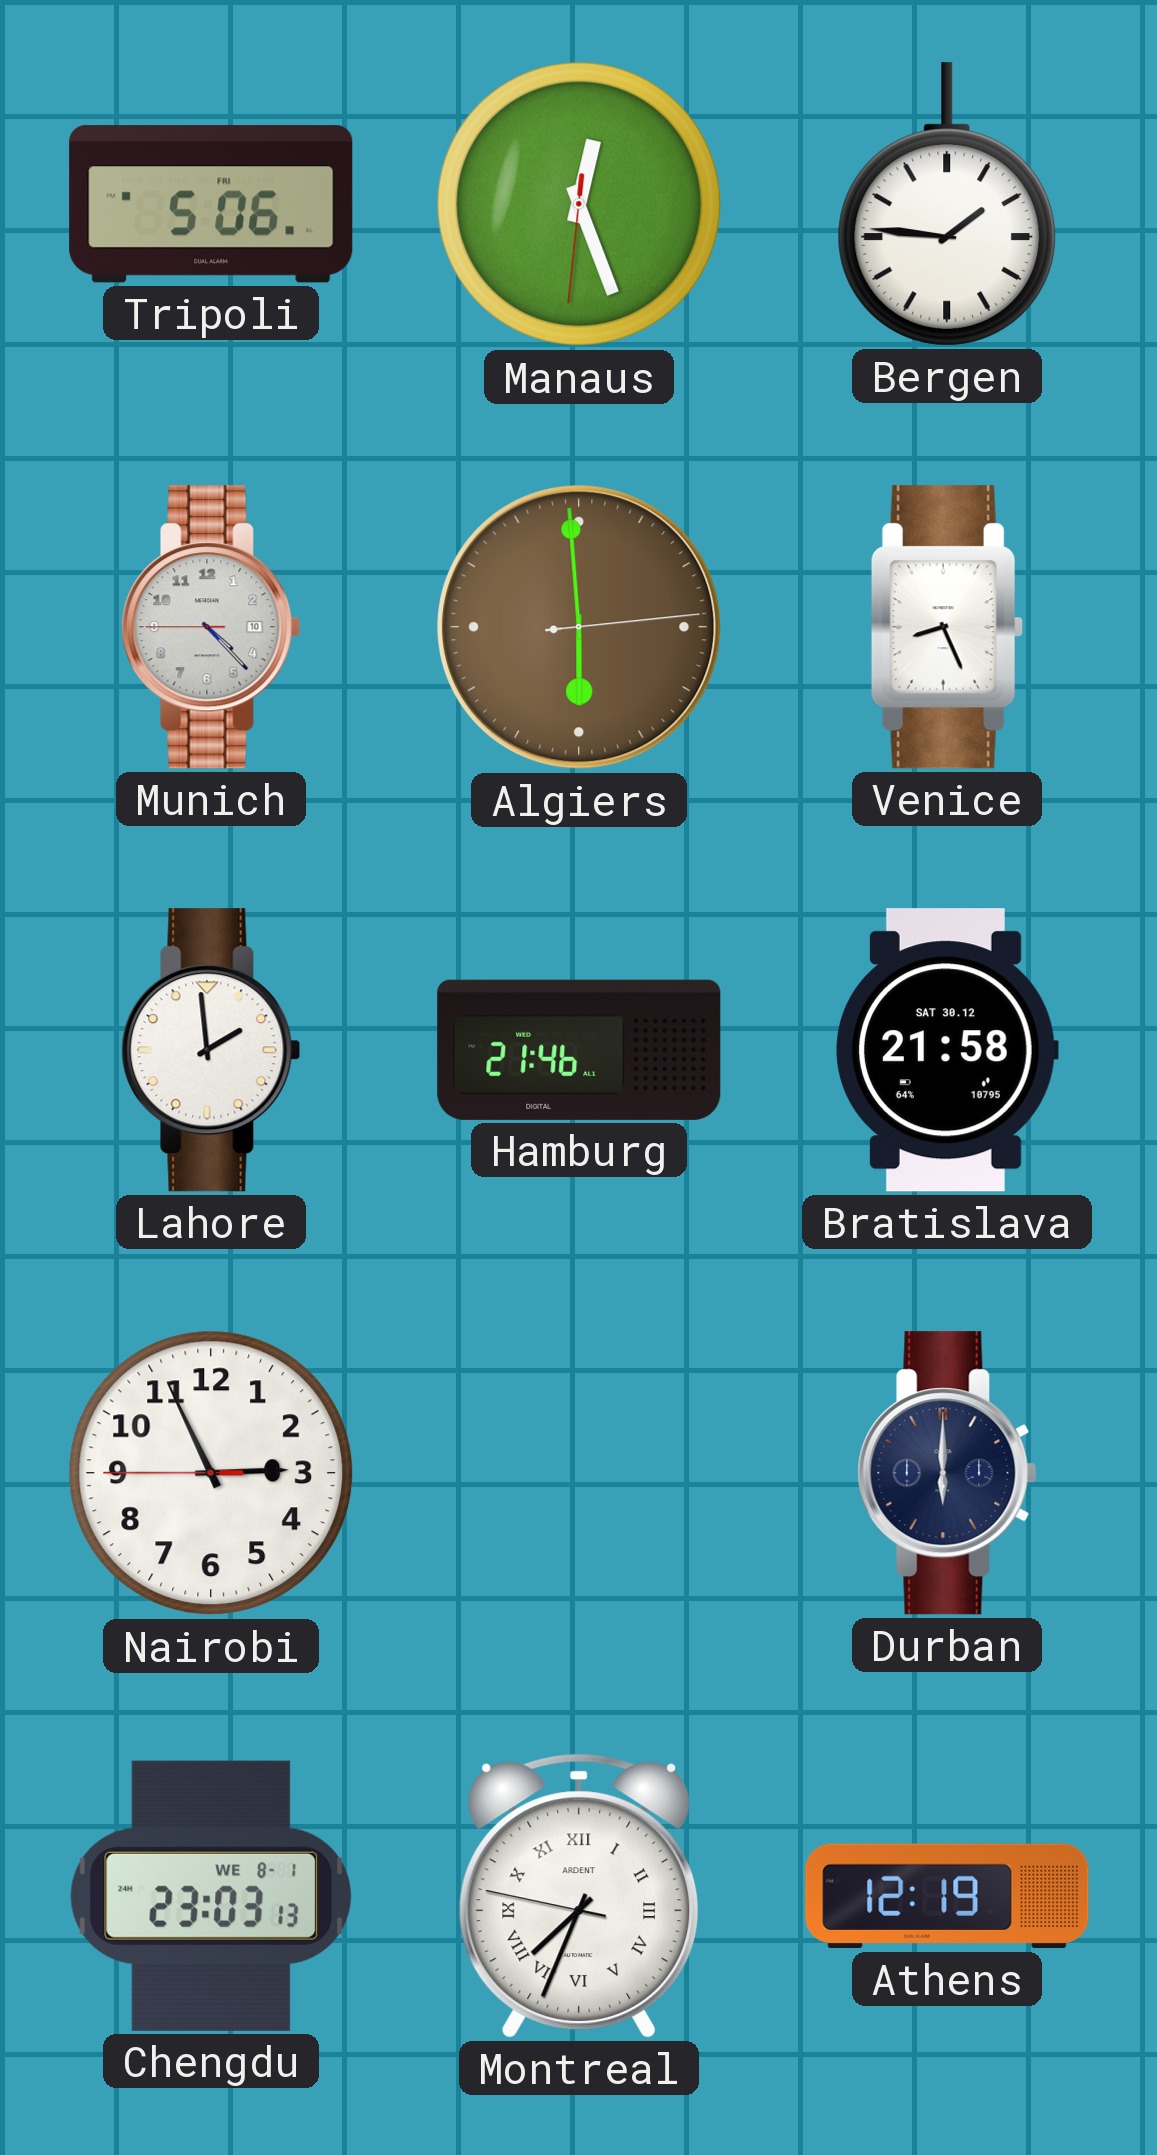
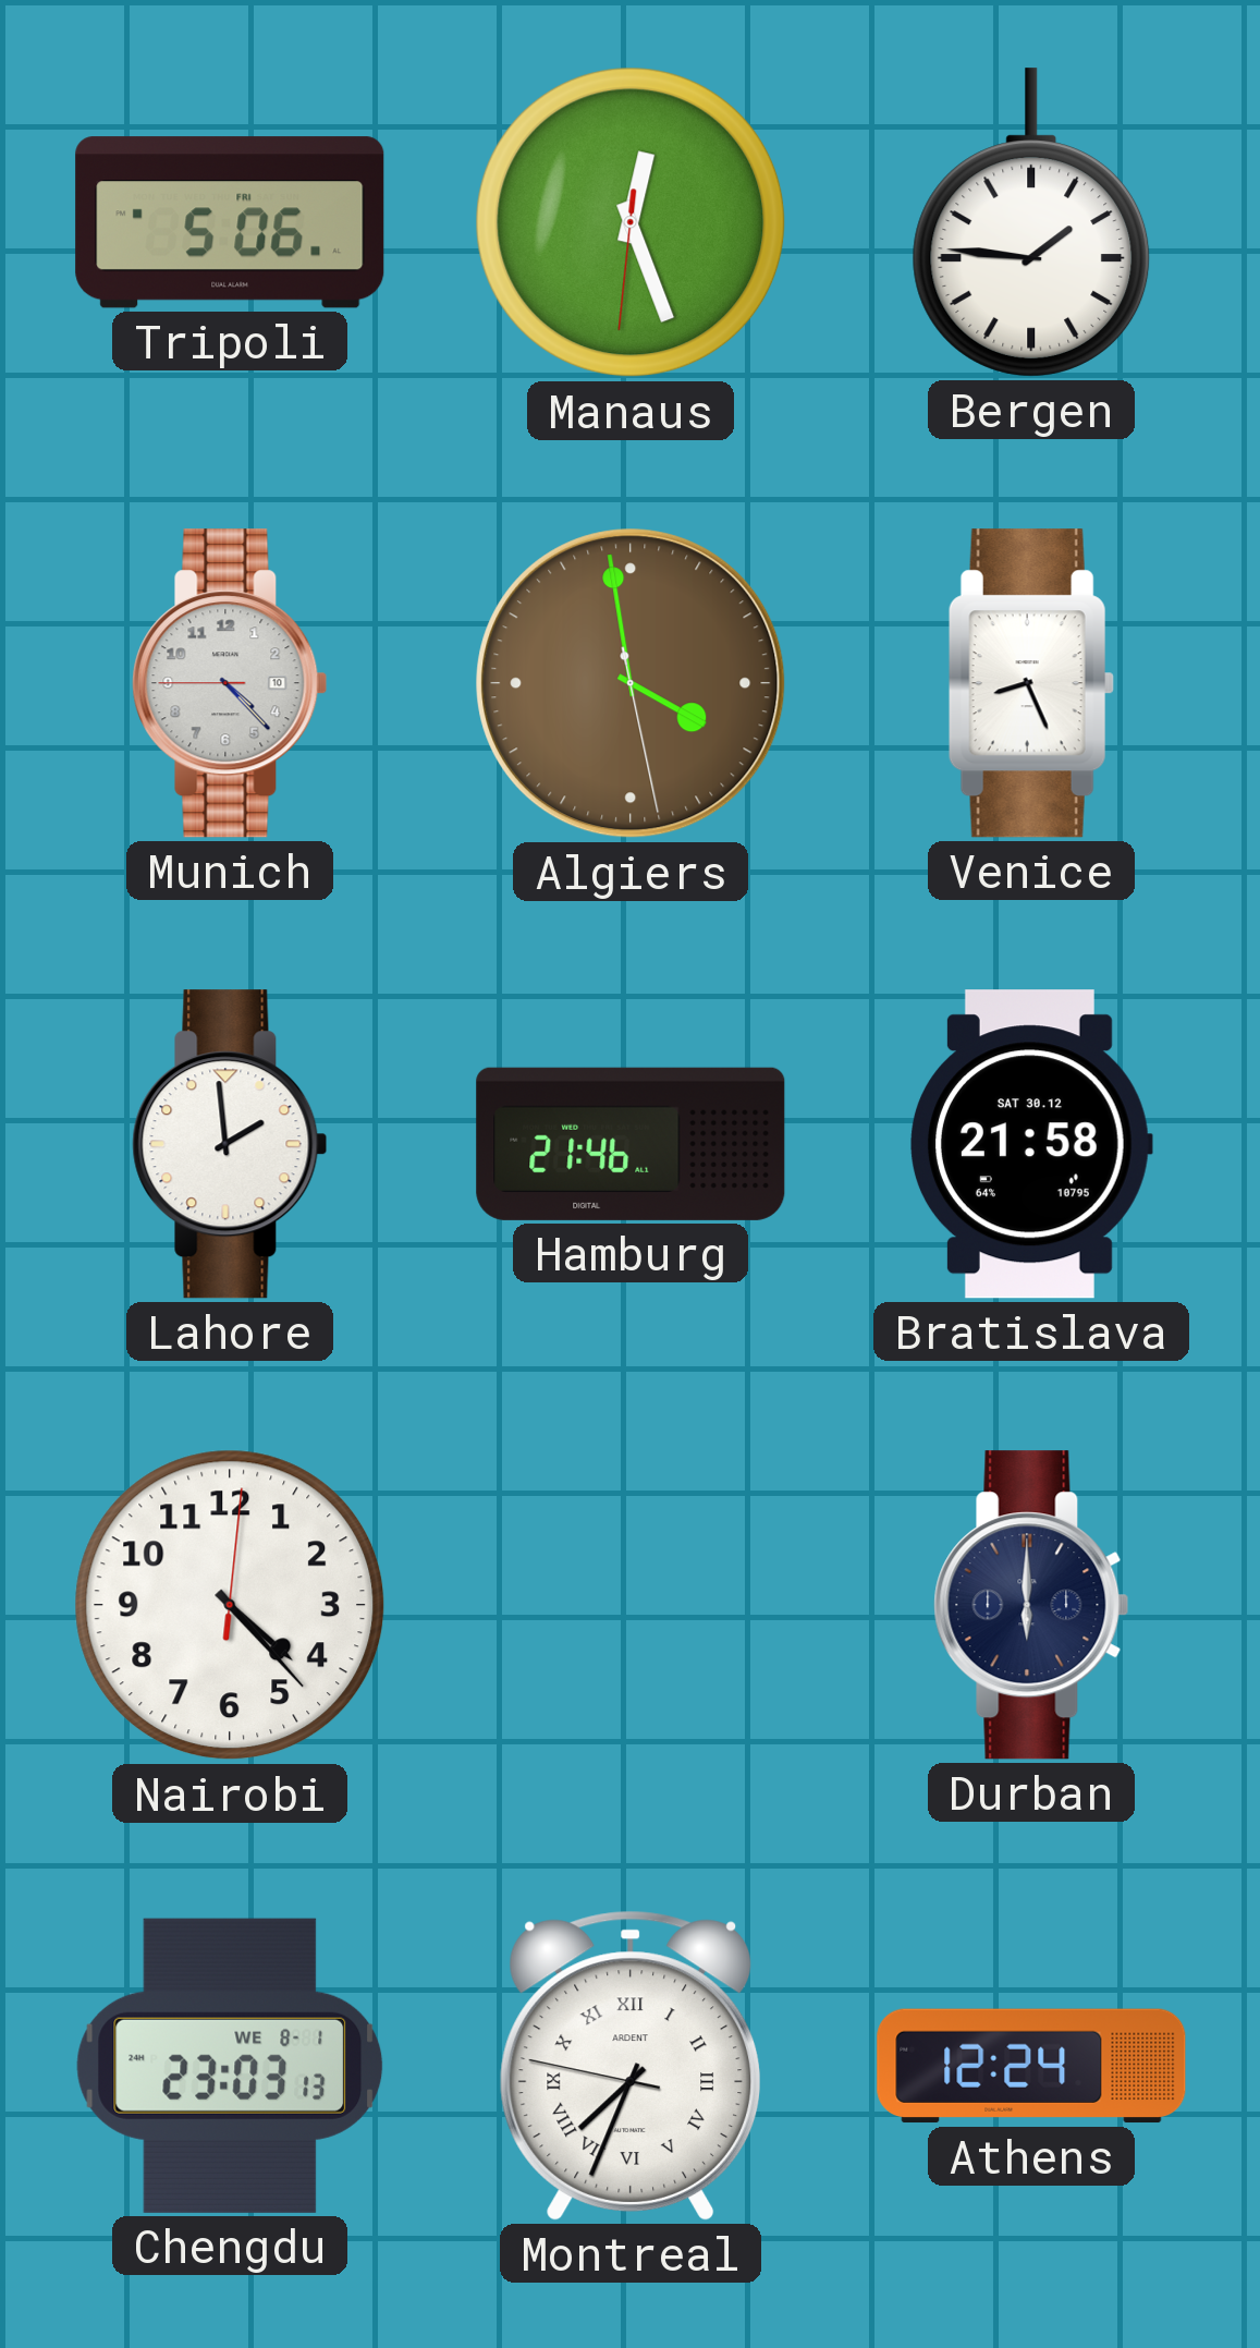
Algiers: 5:59 -> 3:58 (631, 683)
Nairobi: 2:55 -> 4:23 (230, 1605)
Athens: 12:19 -> 12:24 (1031, 2066)
